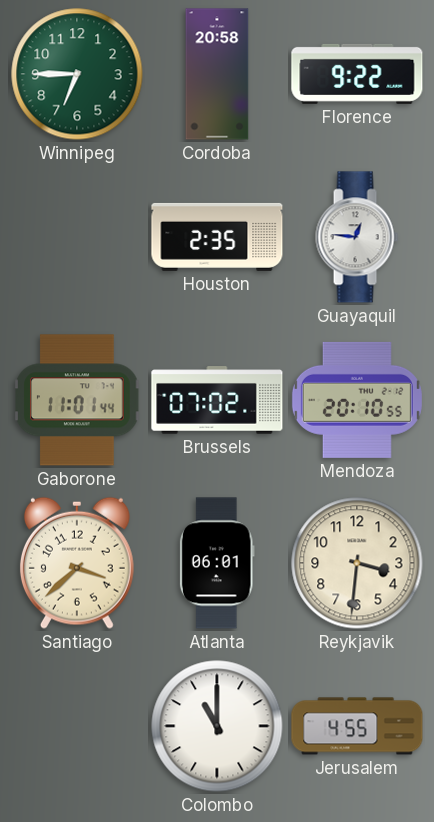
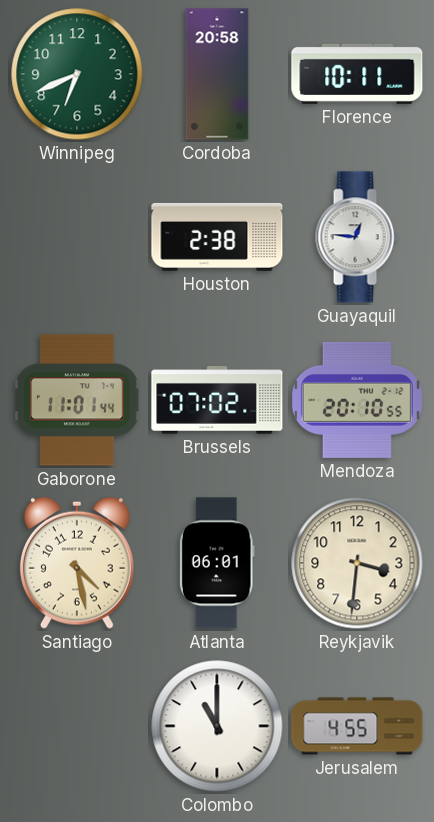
Winnipeg: 6:45 -> 6:41 (77, 74)
Florence: 9:22 -> 10:11 (357, 74)
Houston: 2:35 -> 2:38 (217, 237)
Santiago: 3:38 -> 4:28 (77, 563)
